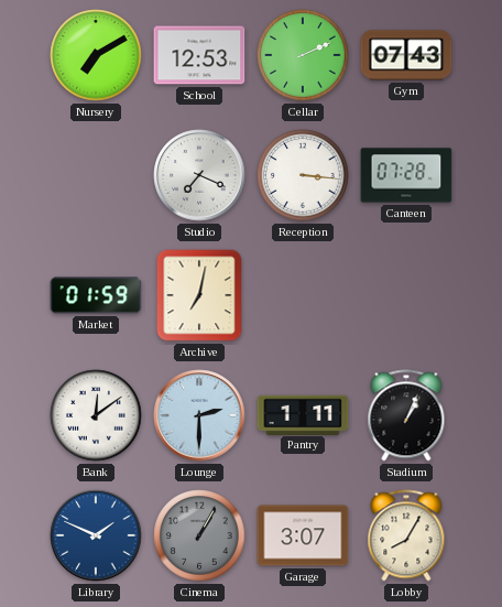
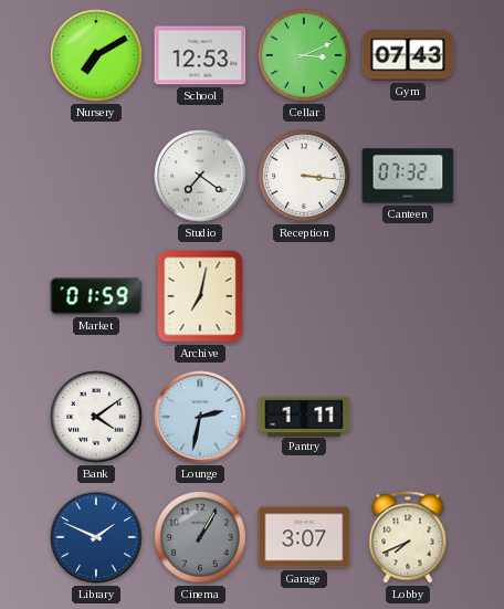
Cellar: 2:11 -> 3:11 (304, 55)
Studio: 7:19 -> 7:21 (200, 176)
Canteen: 07:28 -> 07:32 (408, 176)
Bank: 12:09 -> 4:09 (96, 417)
Lounge: 2:30 -> 2:32 (200, 417)
Stadium: 1:04 -> none (406, 415)
Lobby: 8:05 -> 7:41 (408, 537)
